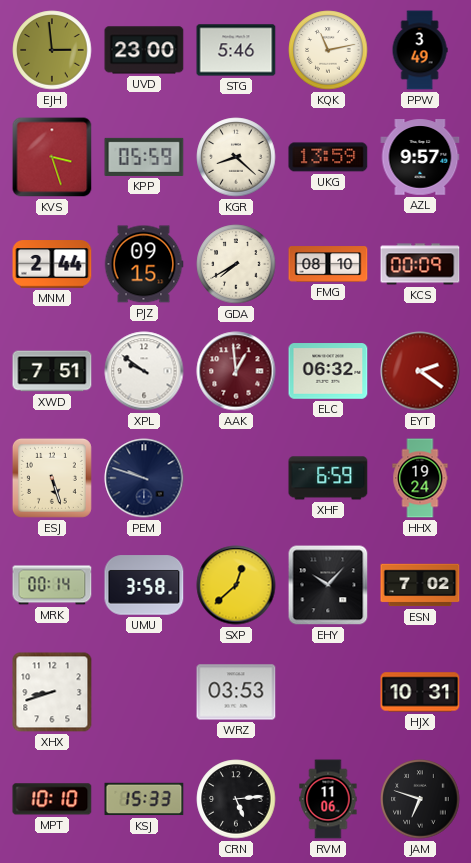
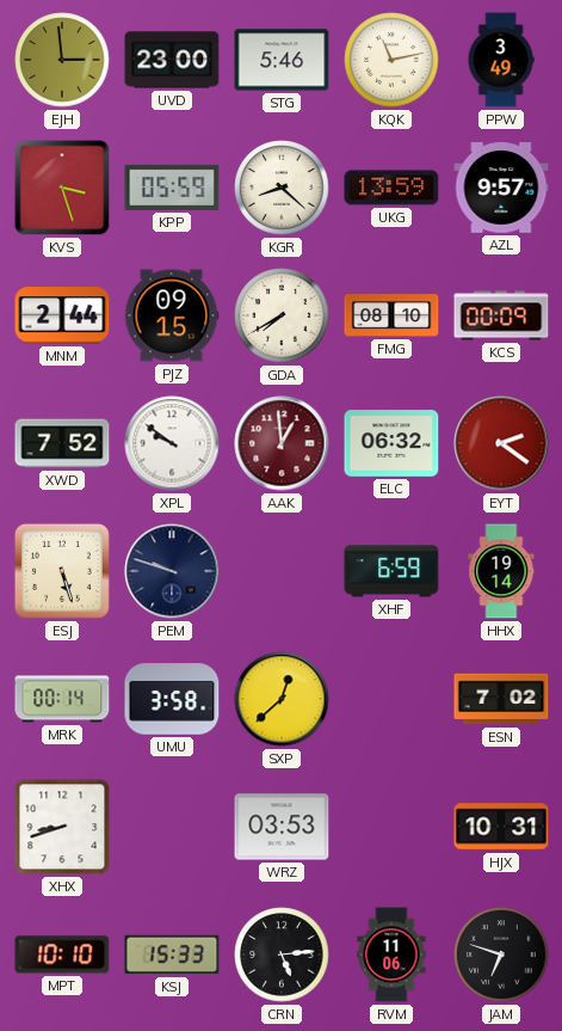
XWD: 7:51 -> 7:52 (62, 443)
HHX: 19:24 -> 19:14 (501, 571)
EHY: 10:07 -> none (328, 585)
